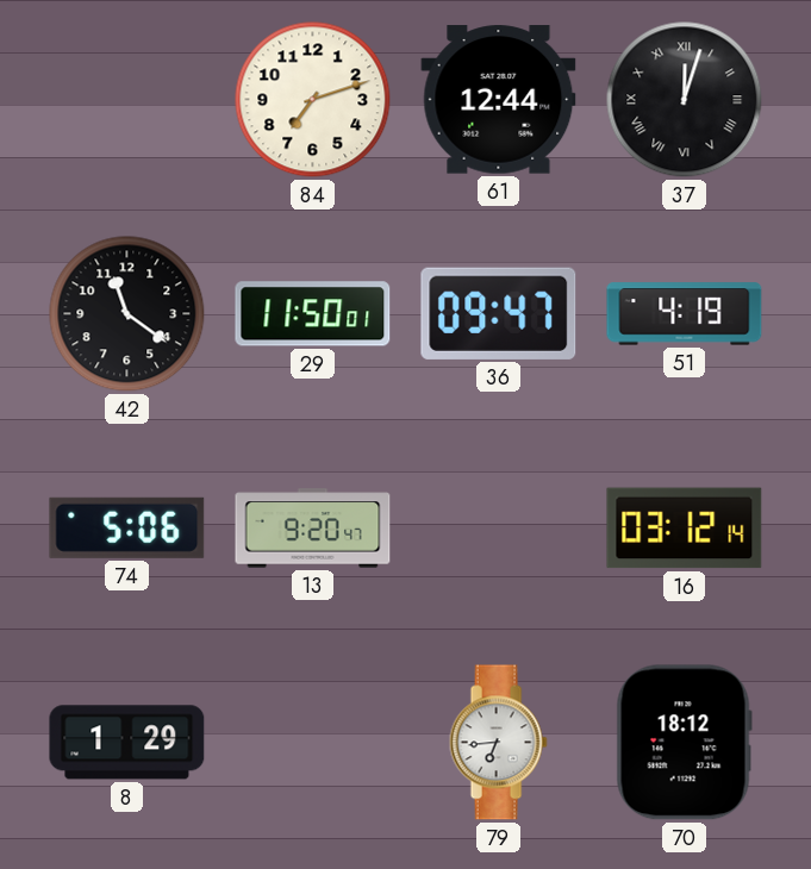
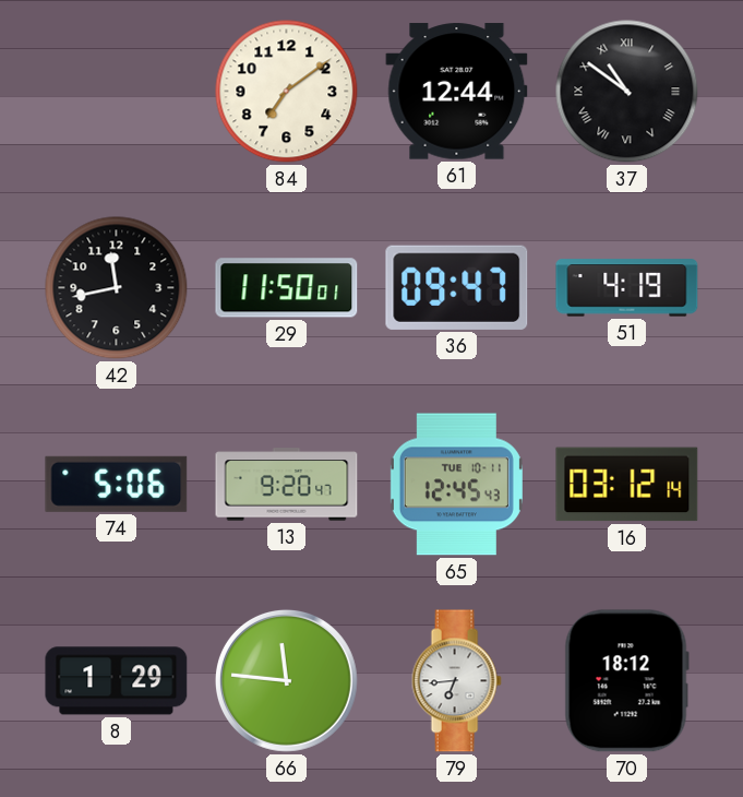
84: 7:12 -> 7:09 (287, 92)
37: 12:03 -> 10:51 (627, 92)
42: 11:21 -> 11:43 (117, 288)
65: none -> 12:45 (456, 485)
66: none -> 11:46 (286, 680)
